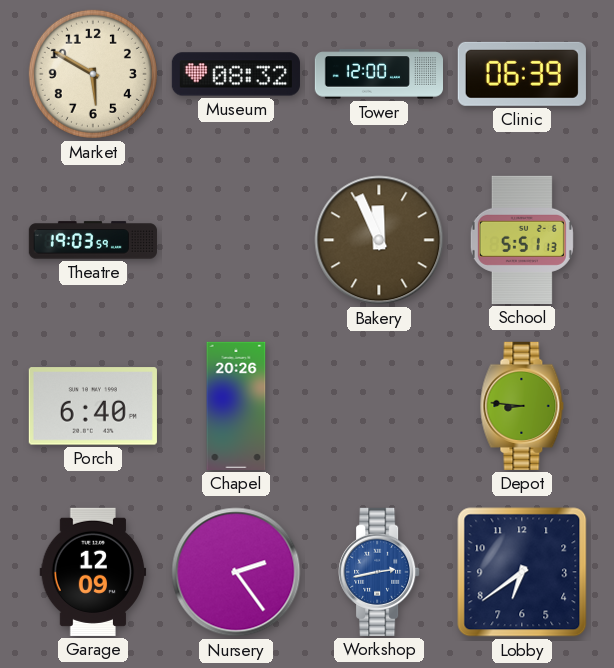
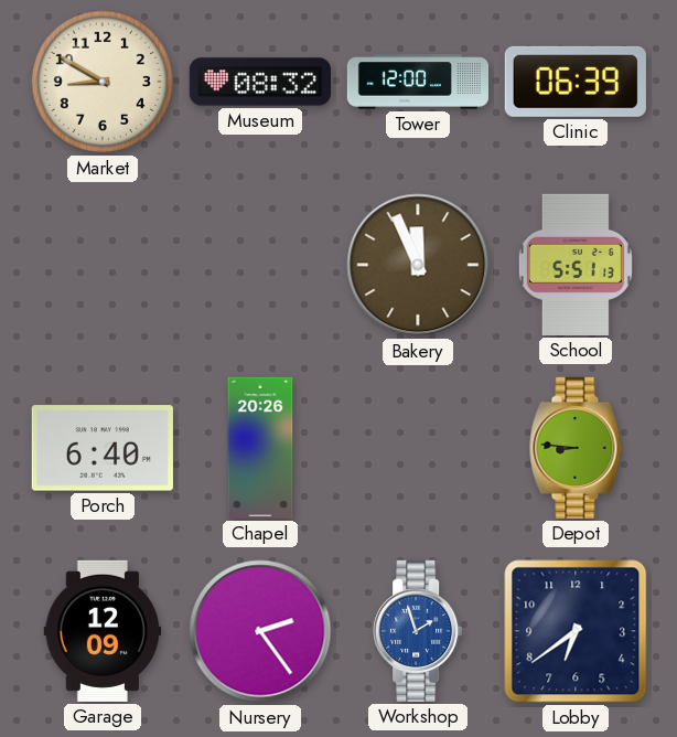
Market: 5:50 -> 8:50 (103, 82)
Theatre: 19:03 -> none (93, 240)
Workshop: 2:43 -> 1:57 (418, 631)
